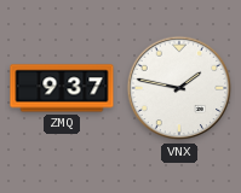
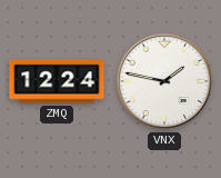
ZMQ: 9:37 -> 12:24 (57, 81)
